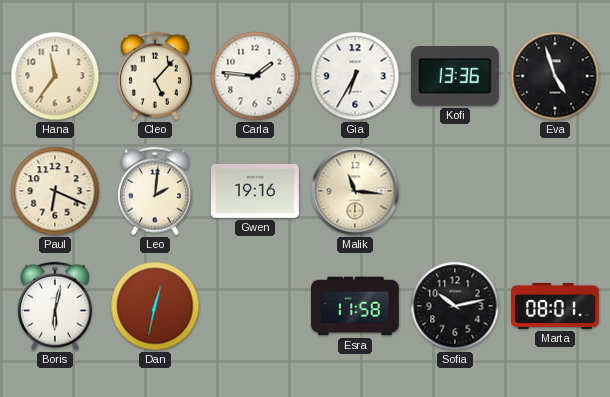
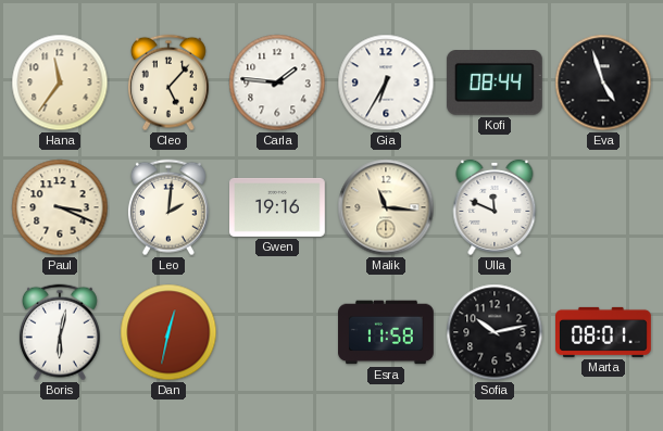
Kofi: 13:36 -> 08:44 (495, 84)
Paul: 6:19 -> 3:19 (60, 207)
Ulla: none -> 11:49 (495, 207)
